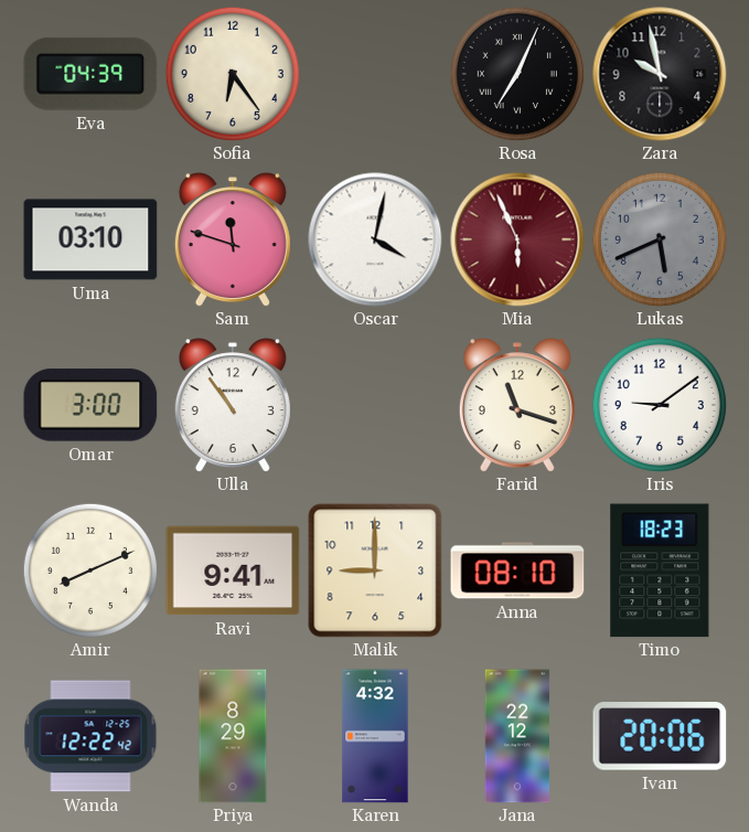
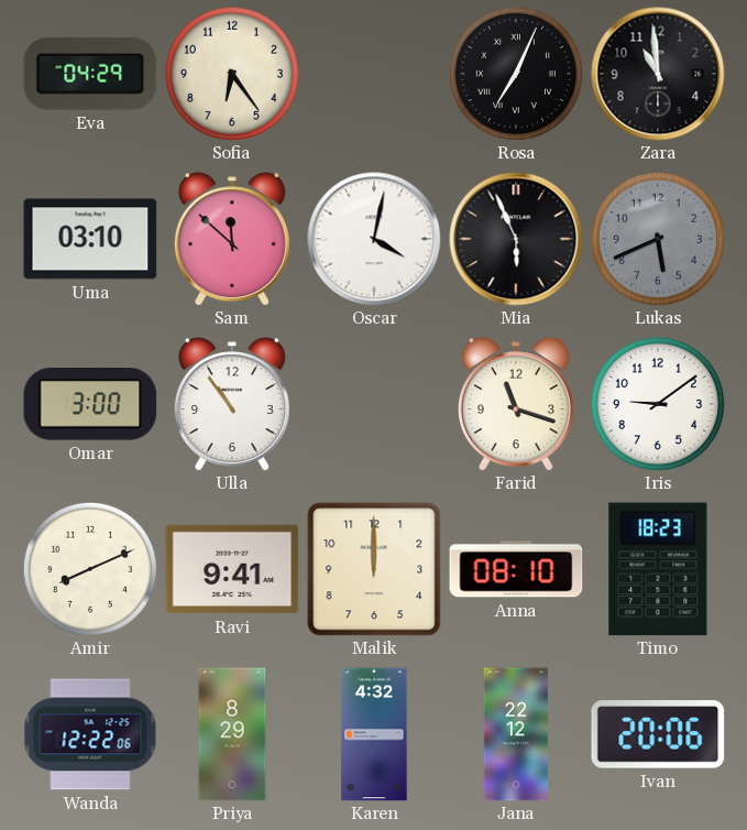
Eva: 04:39 -> 04:29 (90, 74)
Zara: 9:58 -> 10:59 (658, 74)
Sam: 11:48 -> 11:52 (232, 239)
Mia dial: burgundy -> black (516, 239)
Malik: 9:00 -> 12:00 (374, 569)
Wanda: 12:22:42 -> 12:22:06 (90, 734)
